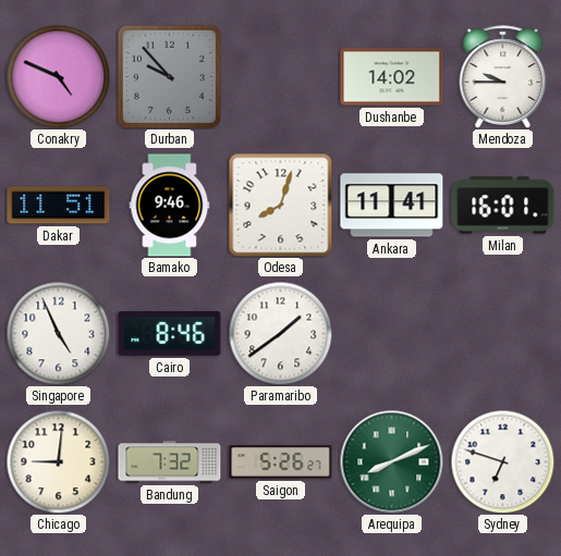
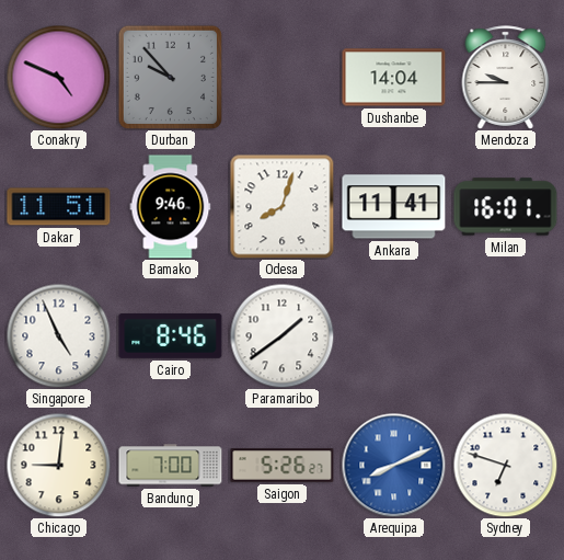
Dushanbe: 14:02 -> 14:04 (394, 78)
Bandung: 7:32 -> 7:00 (171, 466)
Arequipa dial: green -> blue (393, 465)
